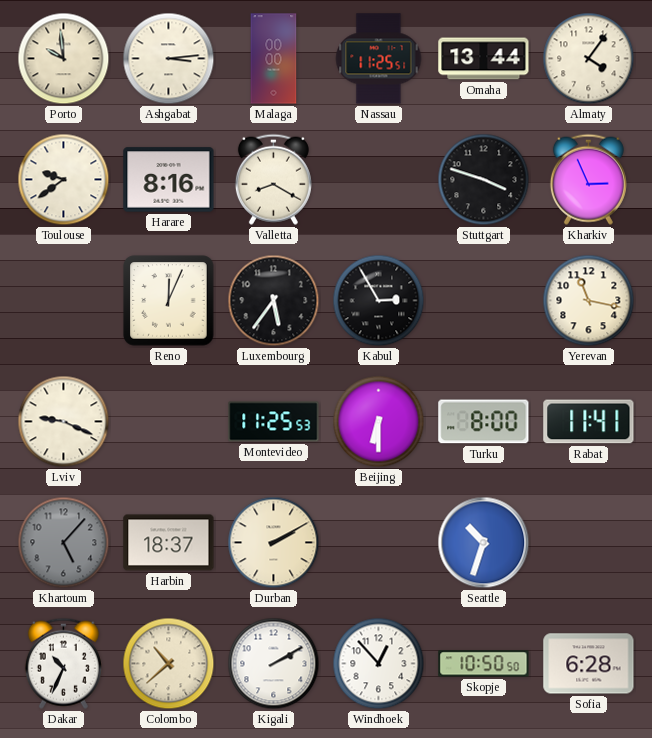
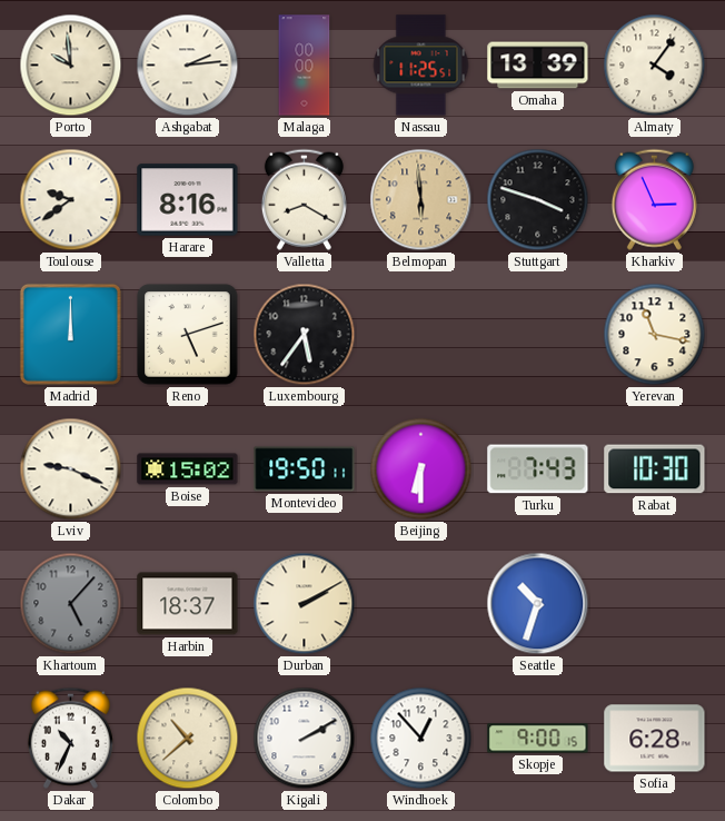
Ashgabat: 3:14 -> 2:14 (188, 66)
Omaha: 13:44 -> 13:39 (538, 66)
Belmopan: none -> 5:59 (421, 200)
Madrid: none -> 12:00 (70, 334)
Reno: 12:04 -> 5:12 (188, 335)
Kabul: 2:55 -> none (379, 301)
Boise: none -> 15:02 (188, 469)
Montevideo: 11:25 -> 19:50 (305, 469)
Turku: 8:00 -> 7:43 (538, 469)
Rabat: 11:41 -> 10:30 (655, 469)
Skopje: 10:50 -> 9:00 (538, 739)
